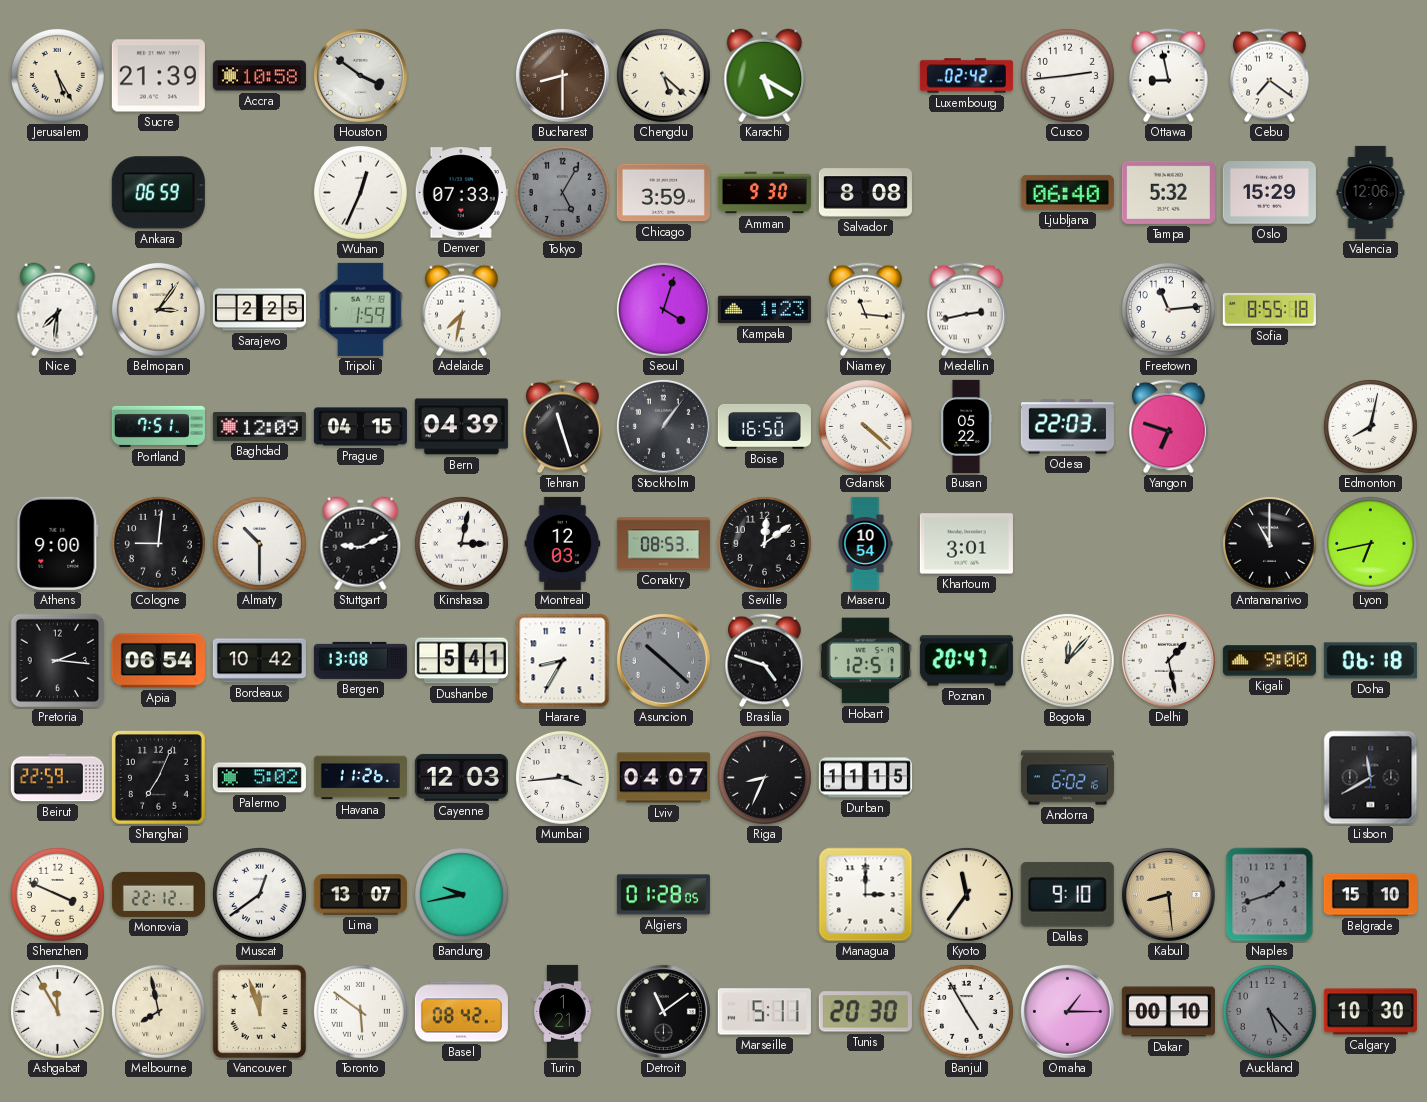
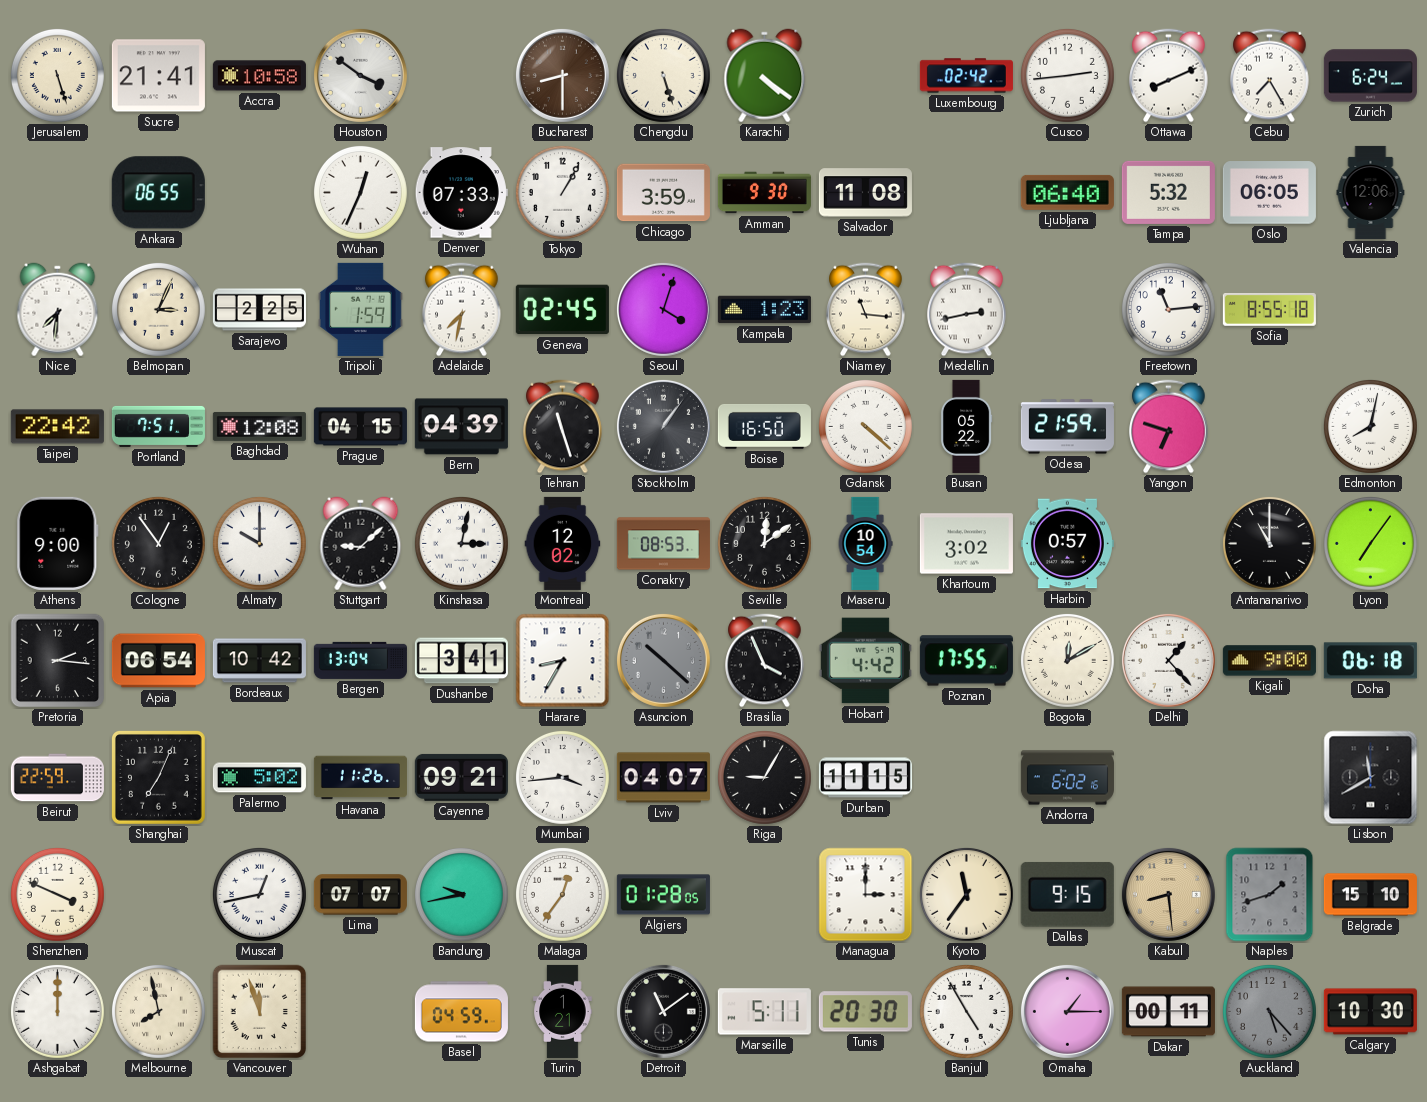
Jerusalem: 5:25 -> 5:27 (57, 75)
Sucre: 21:39 -> 21:41 (158, 76)
Chengdu: 5:22 -> 5:27 (663, 75)
Karachi: 5:20 -> 4:21 (765, 76)
Ottawa: 8:58 -> 8:11 (1169, 76)
Cebu: 7:21 -> 7:25 (1270, 76)
Zurich: none -> 6:24 (1370, 76)
Ankara: 06:59 -> 06:55 (158, 193)
Tokyo: 5:05 -> 1:05 (562, 192)
Tokyo dial: grey -> white (562, 192)
Salvador: 8:08 -> 11:08 (865, 193)
Oslo: 15:29 -> 06:05 (1269, 193)
Belmopan: 3:06 -> 3:04 (158, 309)
Geneva: none -> 02:45 (562, 310)
Taipei: none -> 22:42 (57, 427)
Baghdad: 12:09 -> 12:08 (259, 426)
Odesa: 22:03 -> 21:59 (1067, 427)
Cologne: 9:01 -> 12:54 (158, 543)
Almaty: 10:30 -> 10:00 (259, 543)
Stuttgart: 9:11 -> 9:08 (361, 544)
Montreal: 12:03 -> 12:02 (563, 543)
Khartoum: 3:01 -> 3:02 (966, 544)
Harbin: none -> 0:57 (1067, 544)
Lyon: 6:43 -> 7:06 (1370, 543)
Bergen: 13:08 -> 13:04 (360, 660)
Dushanbe: 5:41 -> 3:41 (461, 661)
Brasilia: 4:48 -> 3:56 (765, 661)
Hobart: 12:51 -> 4:42 (865, 661)
Poznan: 20:47 -> 17:55 (966, 661)
Bogota: 12:07 -> 12:10 (1067, 660)
Delhi: 1:28 -> 1:23 (1168, 660)
Cayenne: 12:03 -> 09:21 (461, 777)
Riga: 8:34 -> 9:05 (764, 777)
Monrovia: 22:12 -> none (158, 894)
Muscat: 12:39 -> 12:43 (259, 894)
Lima: 13:07 -> 07:07 (360, 895)
Malaga: none -> 12:36 (562, 894)
Dallas: 9:10 -> 9:15 (1067, 894)
Ashgabat: 11:55 -> 12:00 (57, 1011)
Toronto: 5:51 -> none (360, 1011)
Basel: 08:42 -> 04:59 (461, 1012)
Dakar: 00:10 -> 00:11 (1168, 1012)
